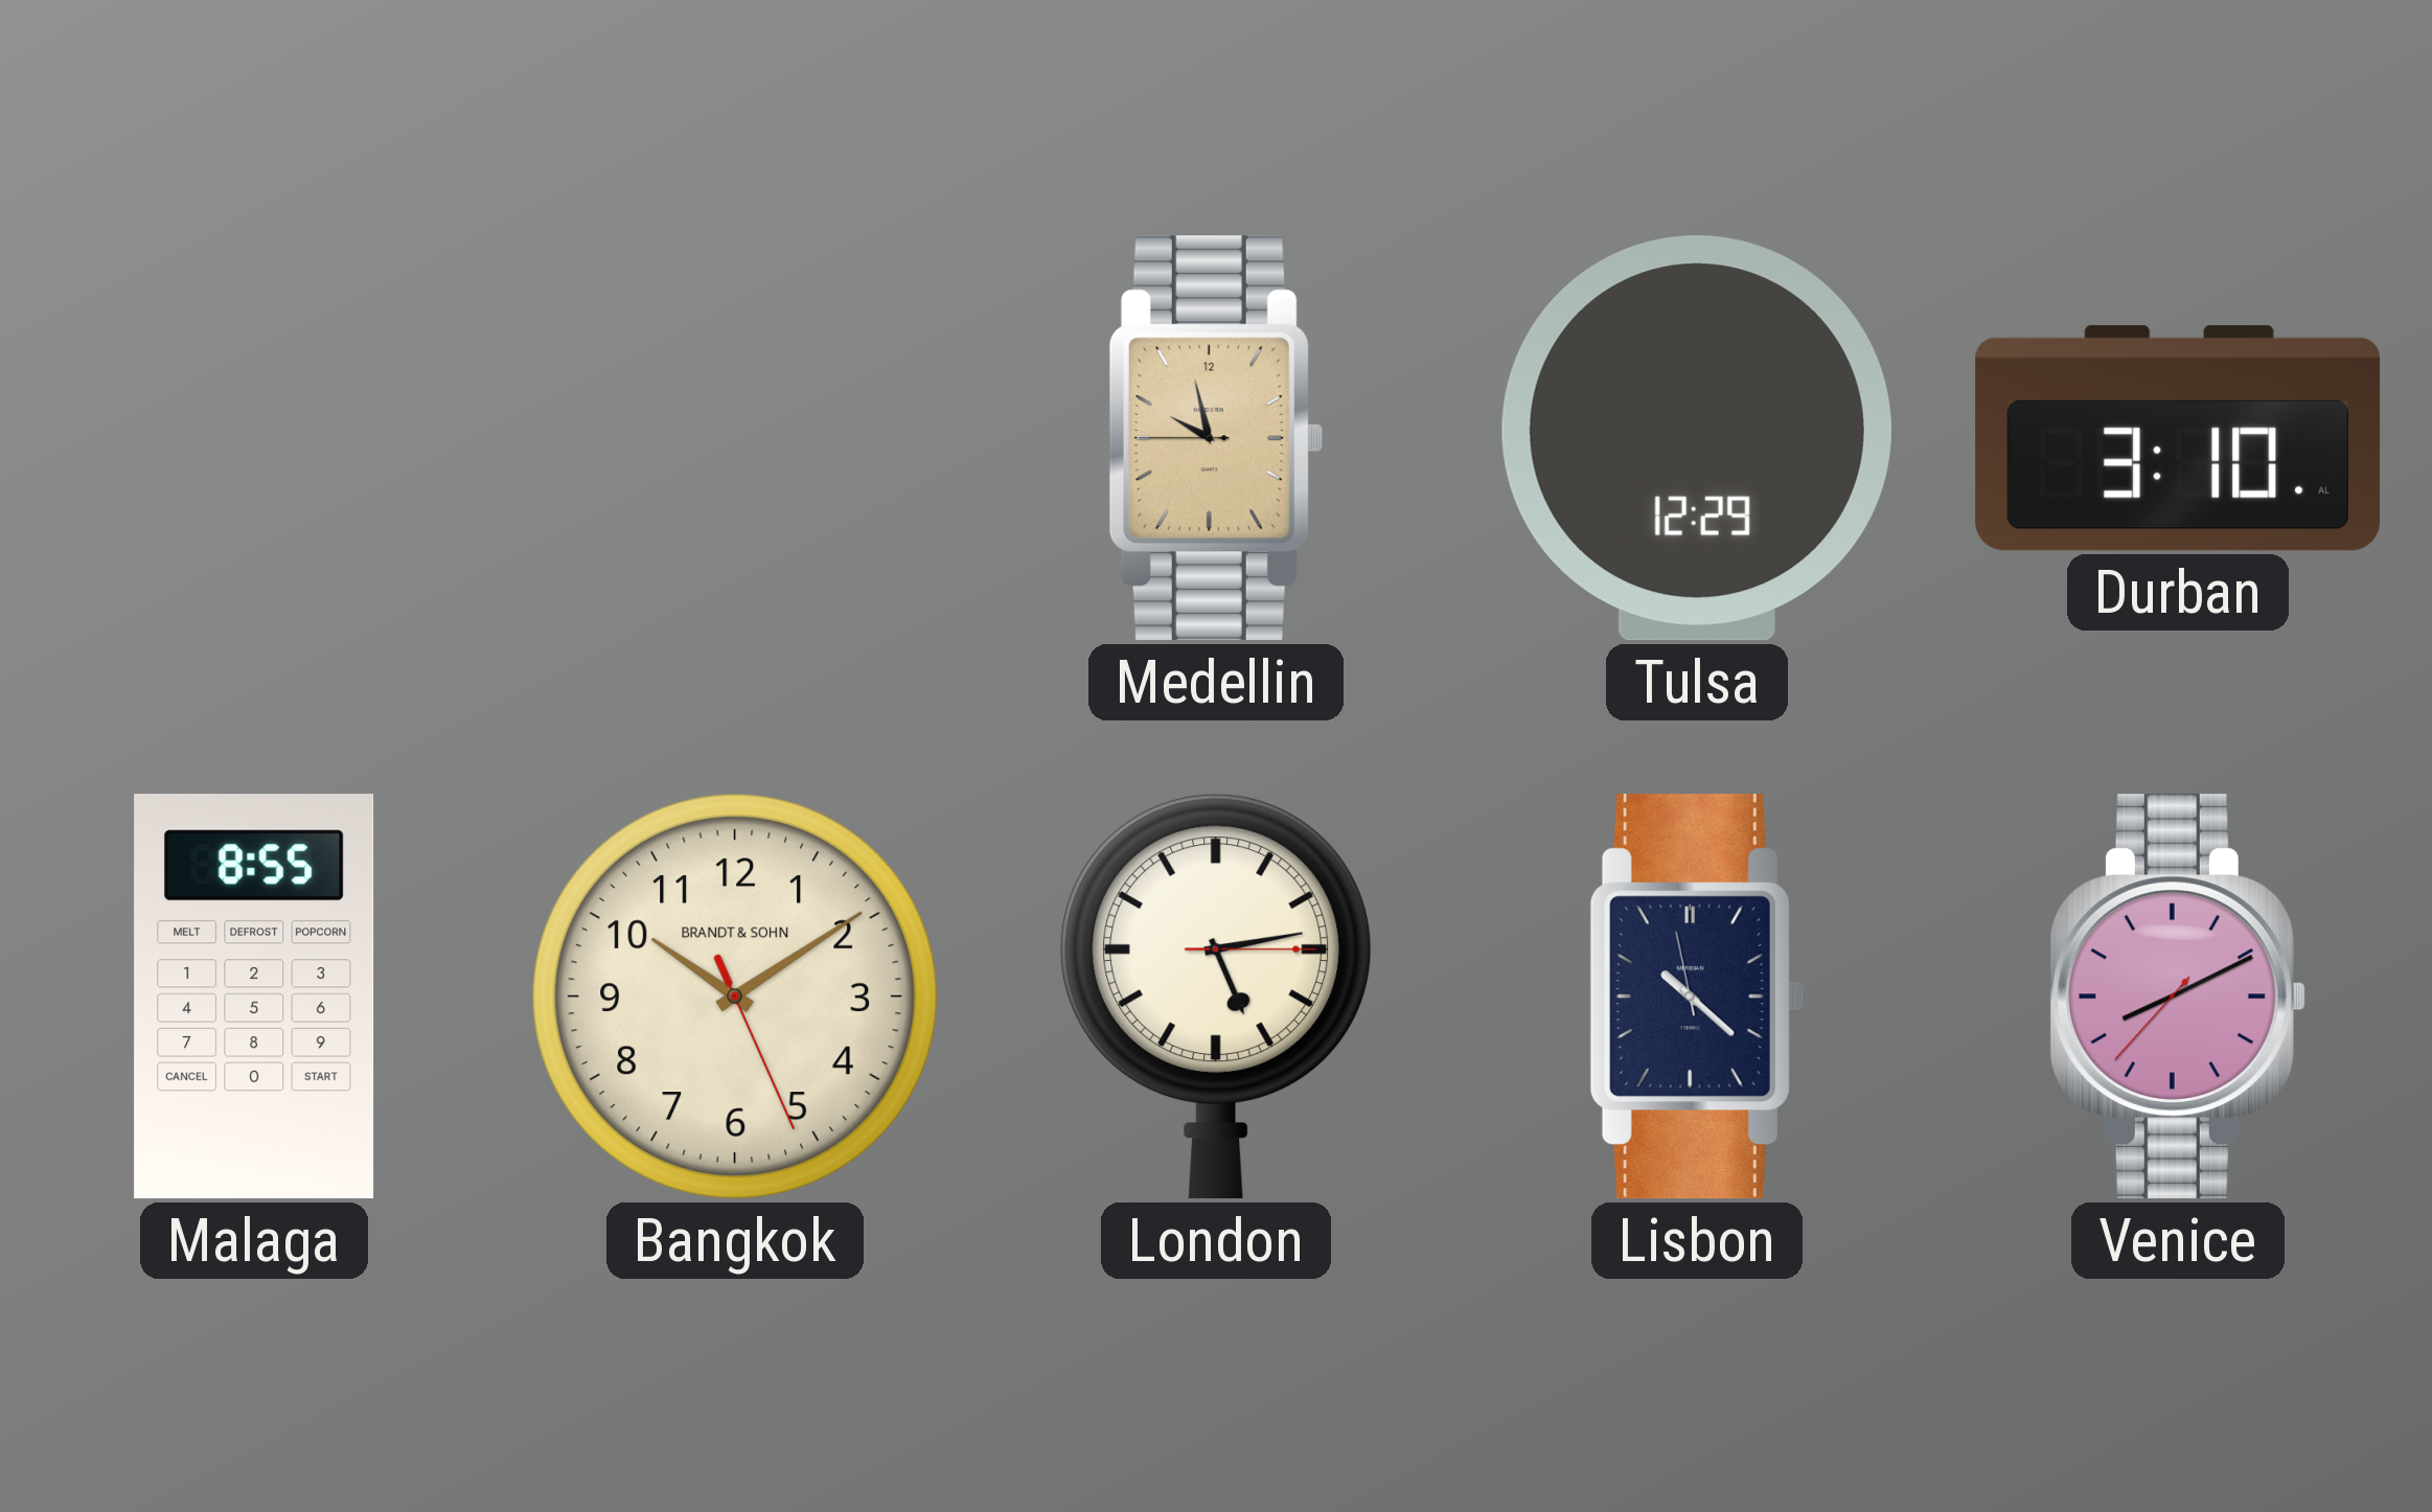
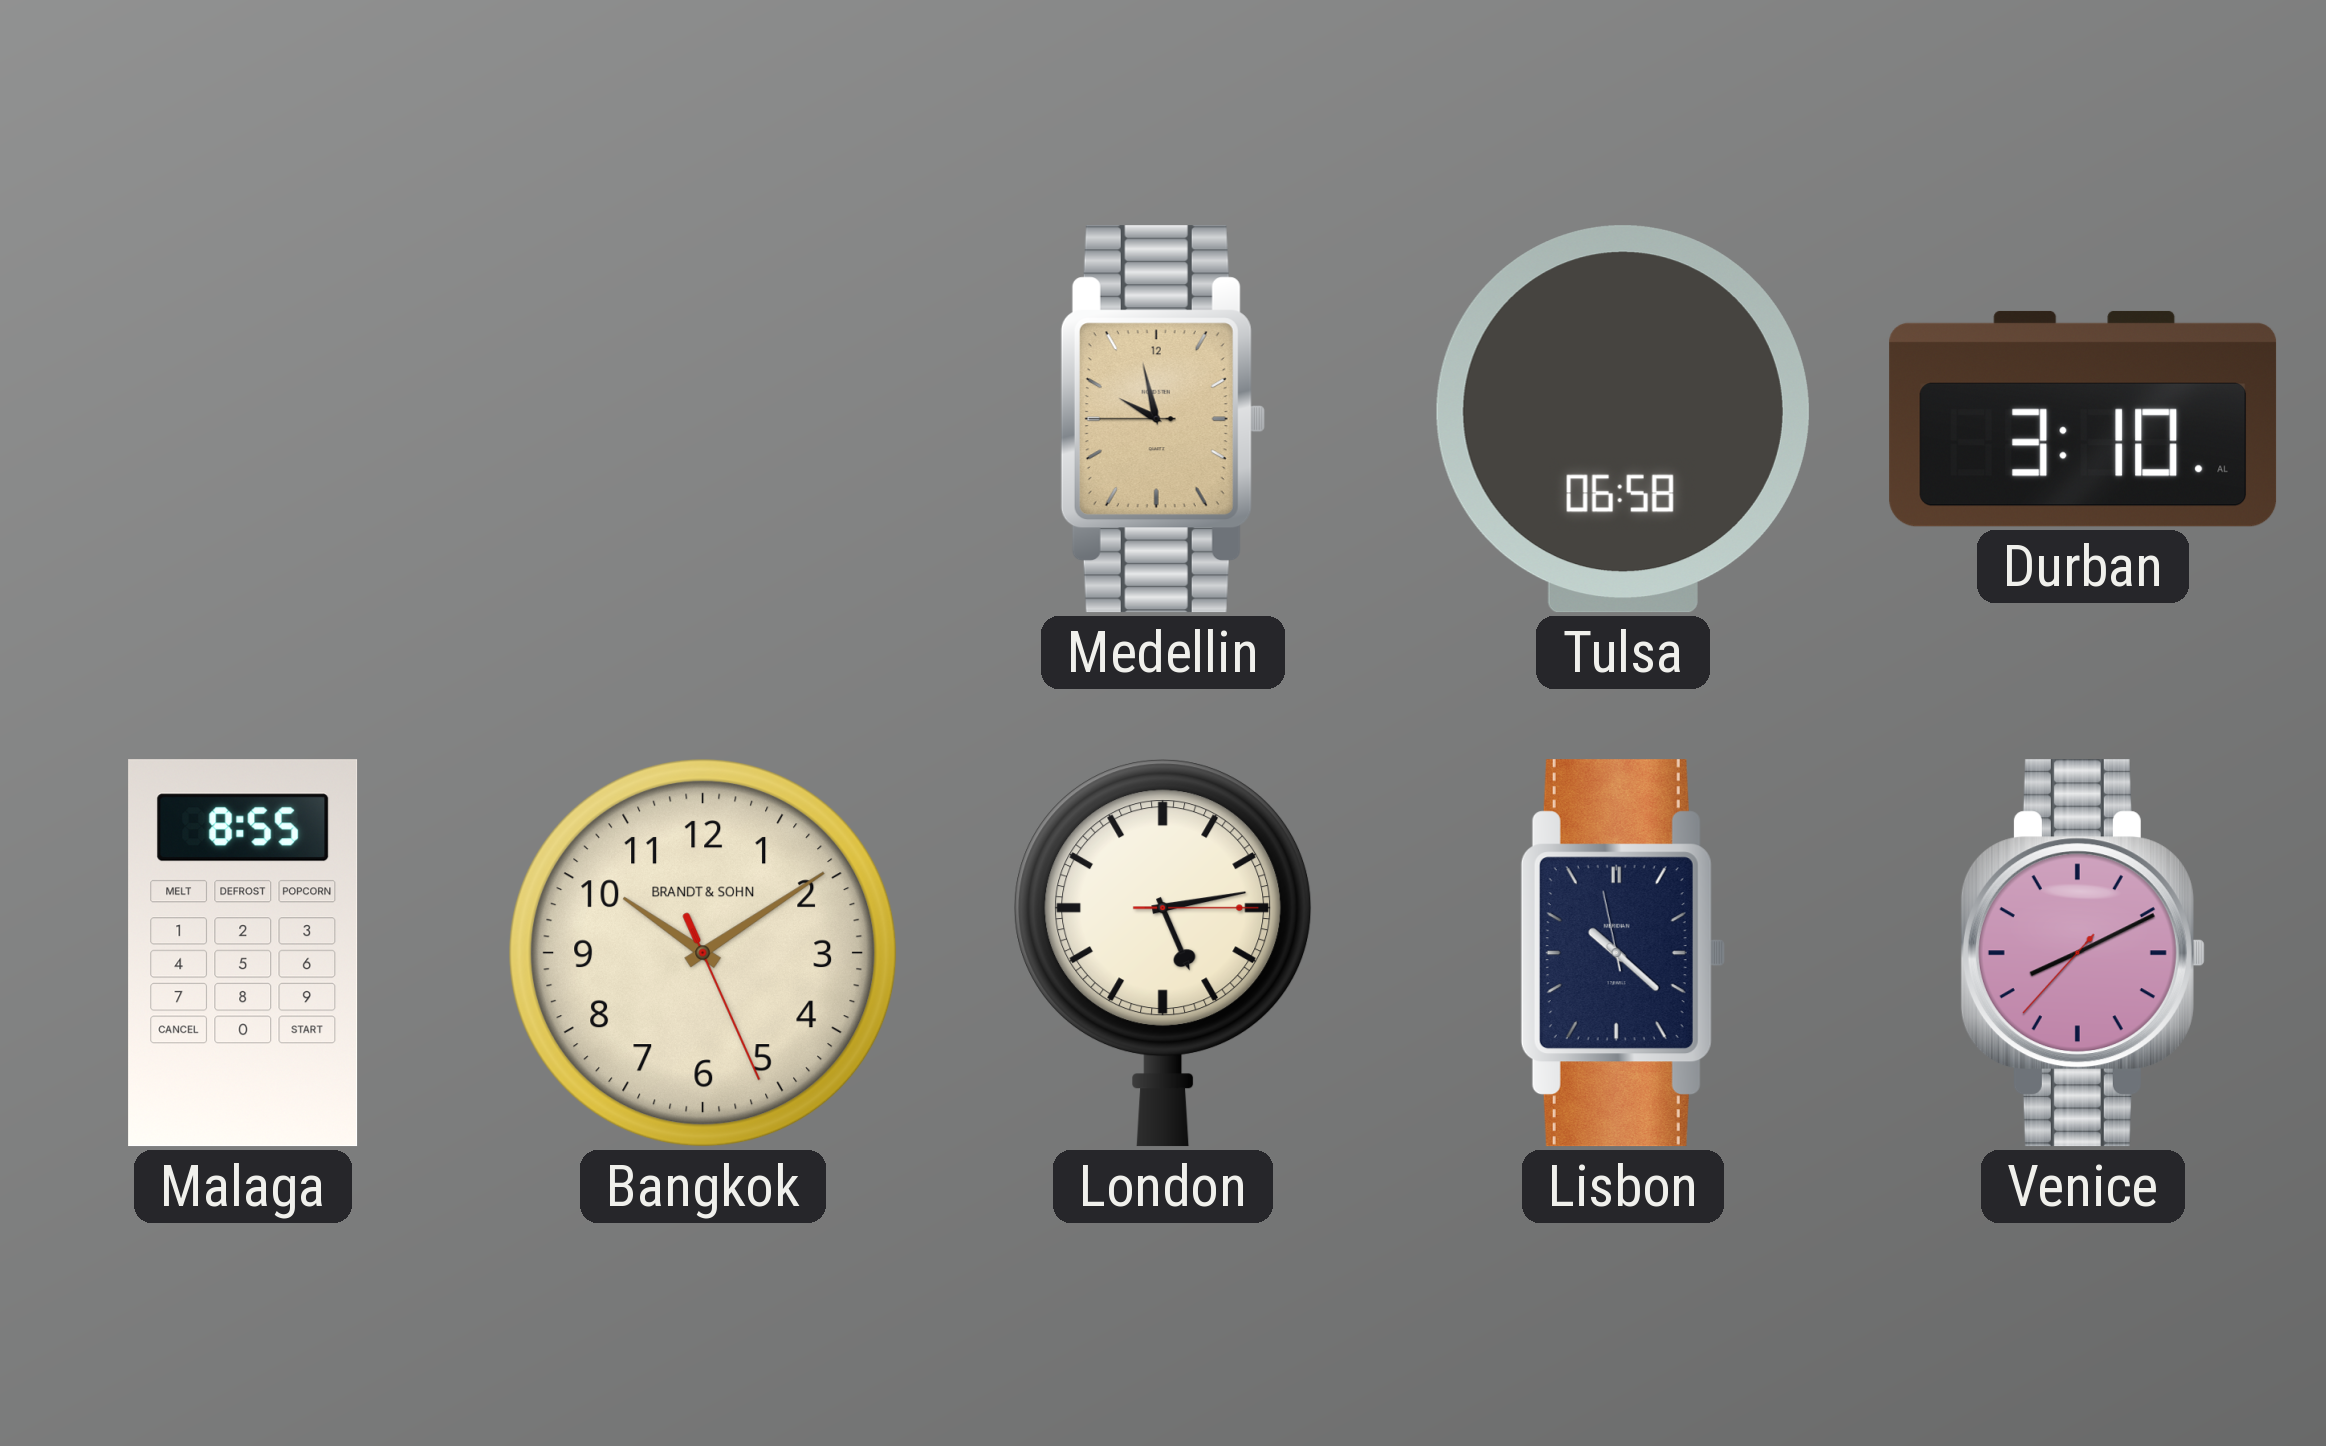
Tulsa: 12:29 -> 06:58 (1623, 419)
